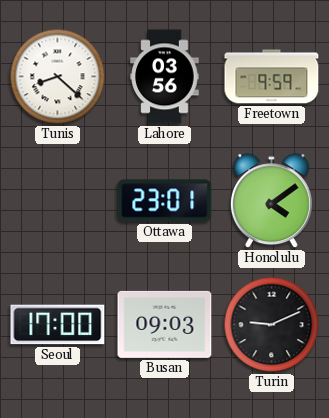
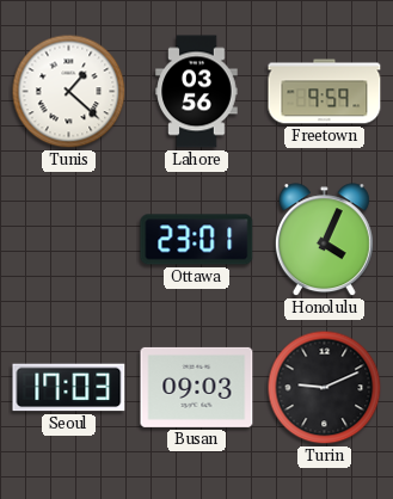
Tunis: 8:22 -> 1:22 (69, 92)
Honolulu: 4:09 -> 4:04 (324, 240)
Seoul: 17:00 -> 17:03 (69, 388)
